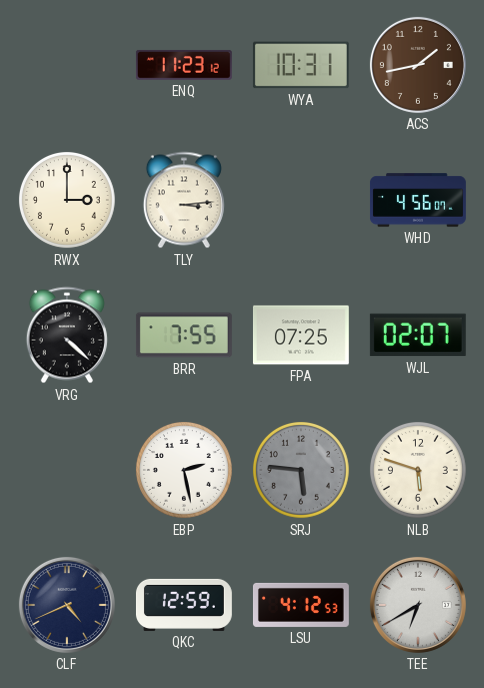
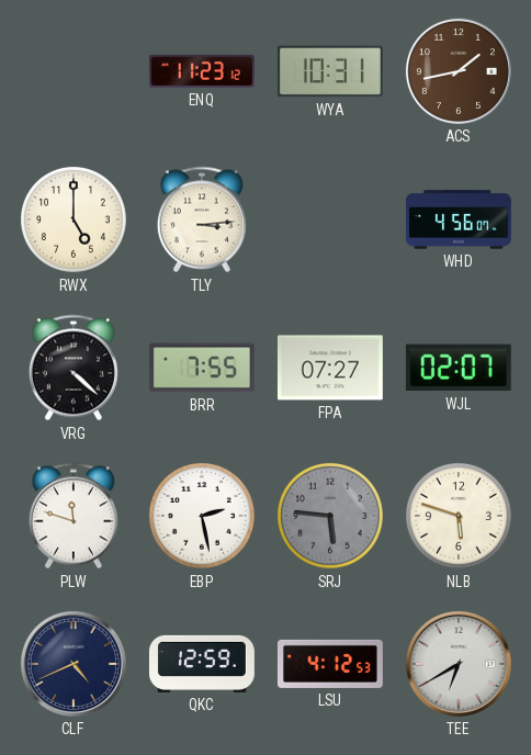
RWX: 3:00 -> 5:00 (74, 219)
FPA: 07:25 -> 07:27 (330, 368)
PLW: none -> 11:48 (74, 516)
